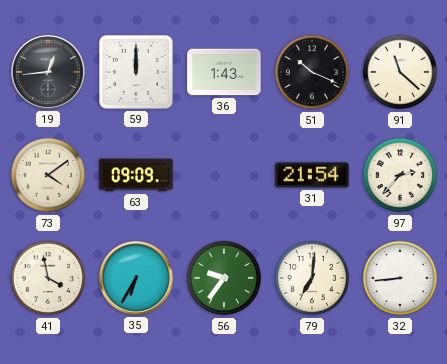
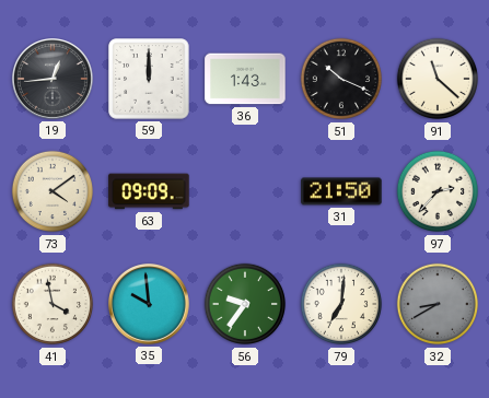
31: 21:54 -> 21:50 (341, 191)
35: 6:35 -> 9:59 (150, 305)
32: 8:44 -> 8:40 (438, 304)
32 dial: white -> grey (438, 304)
